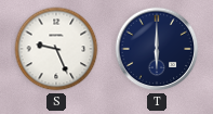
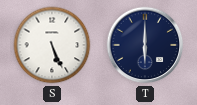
S: 9:26 -> 5:26 (52, 45)
